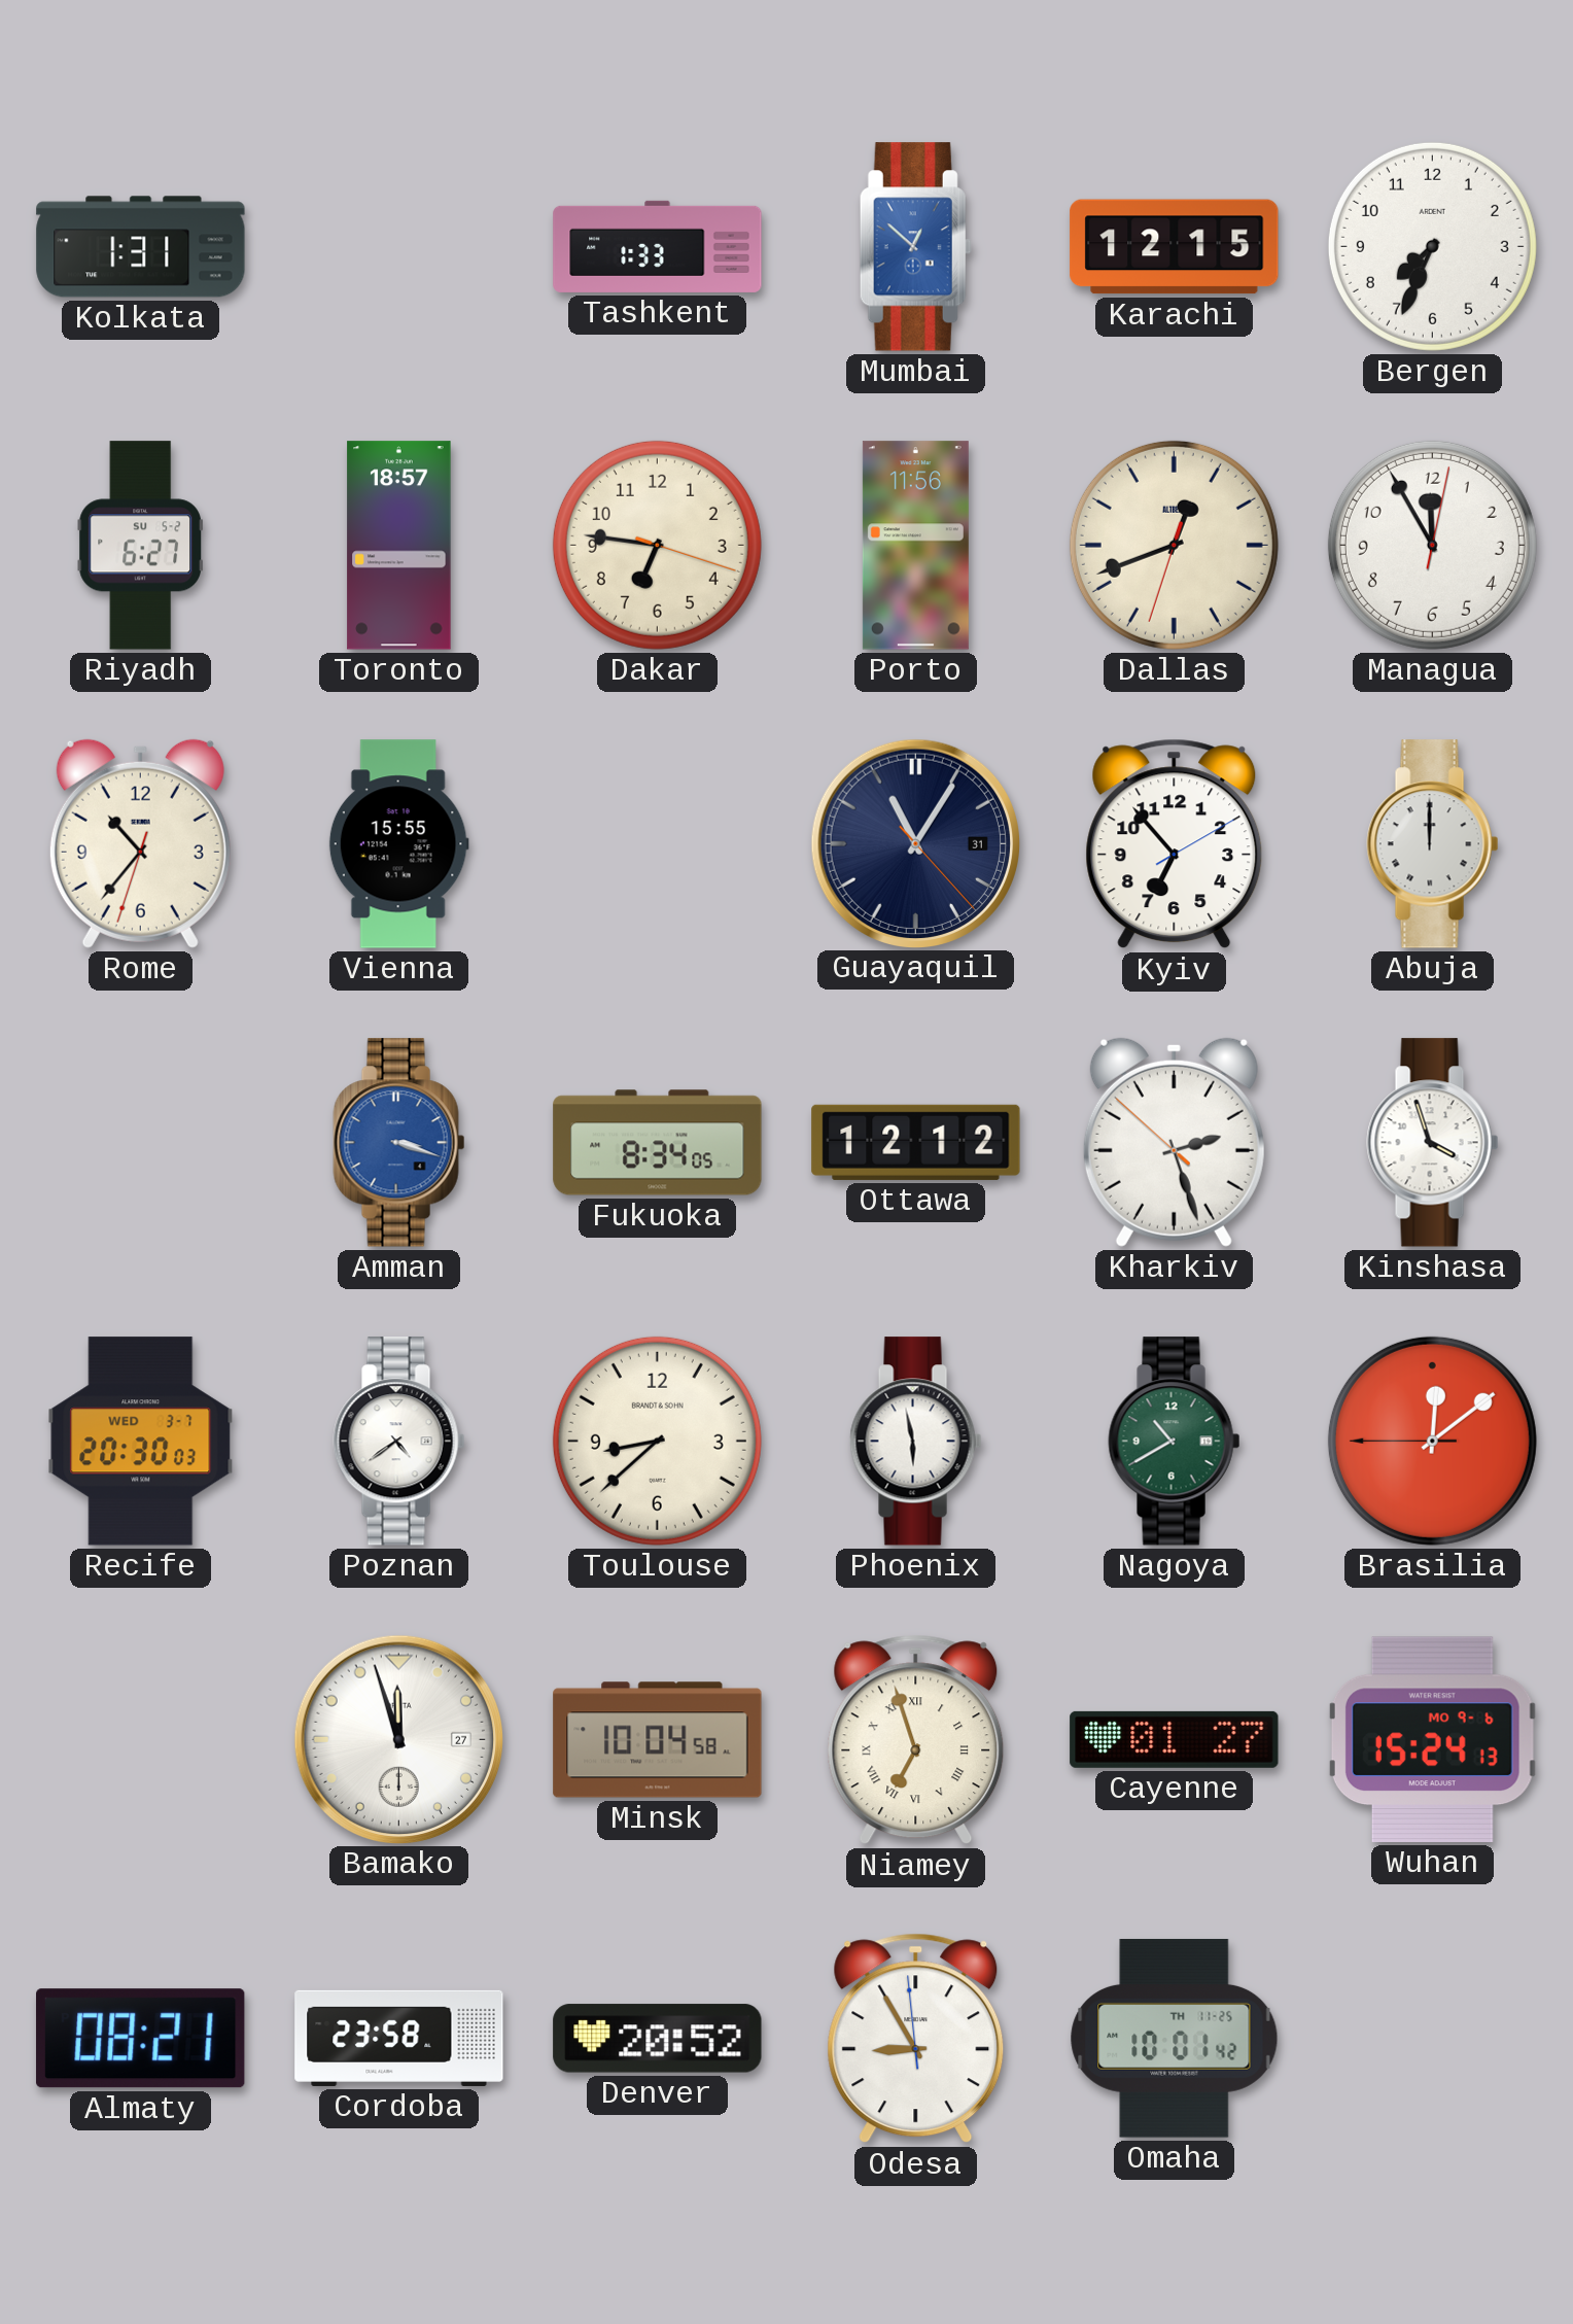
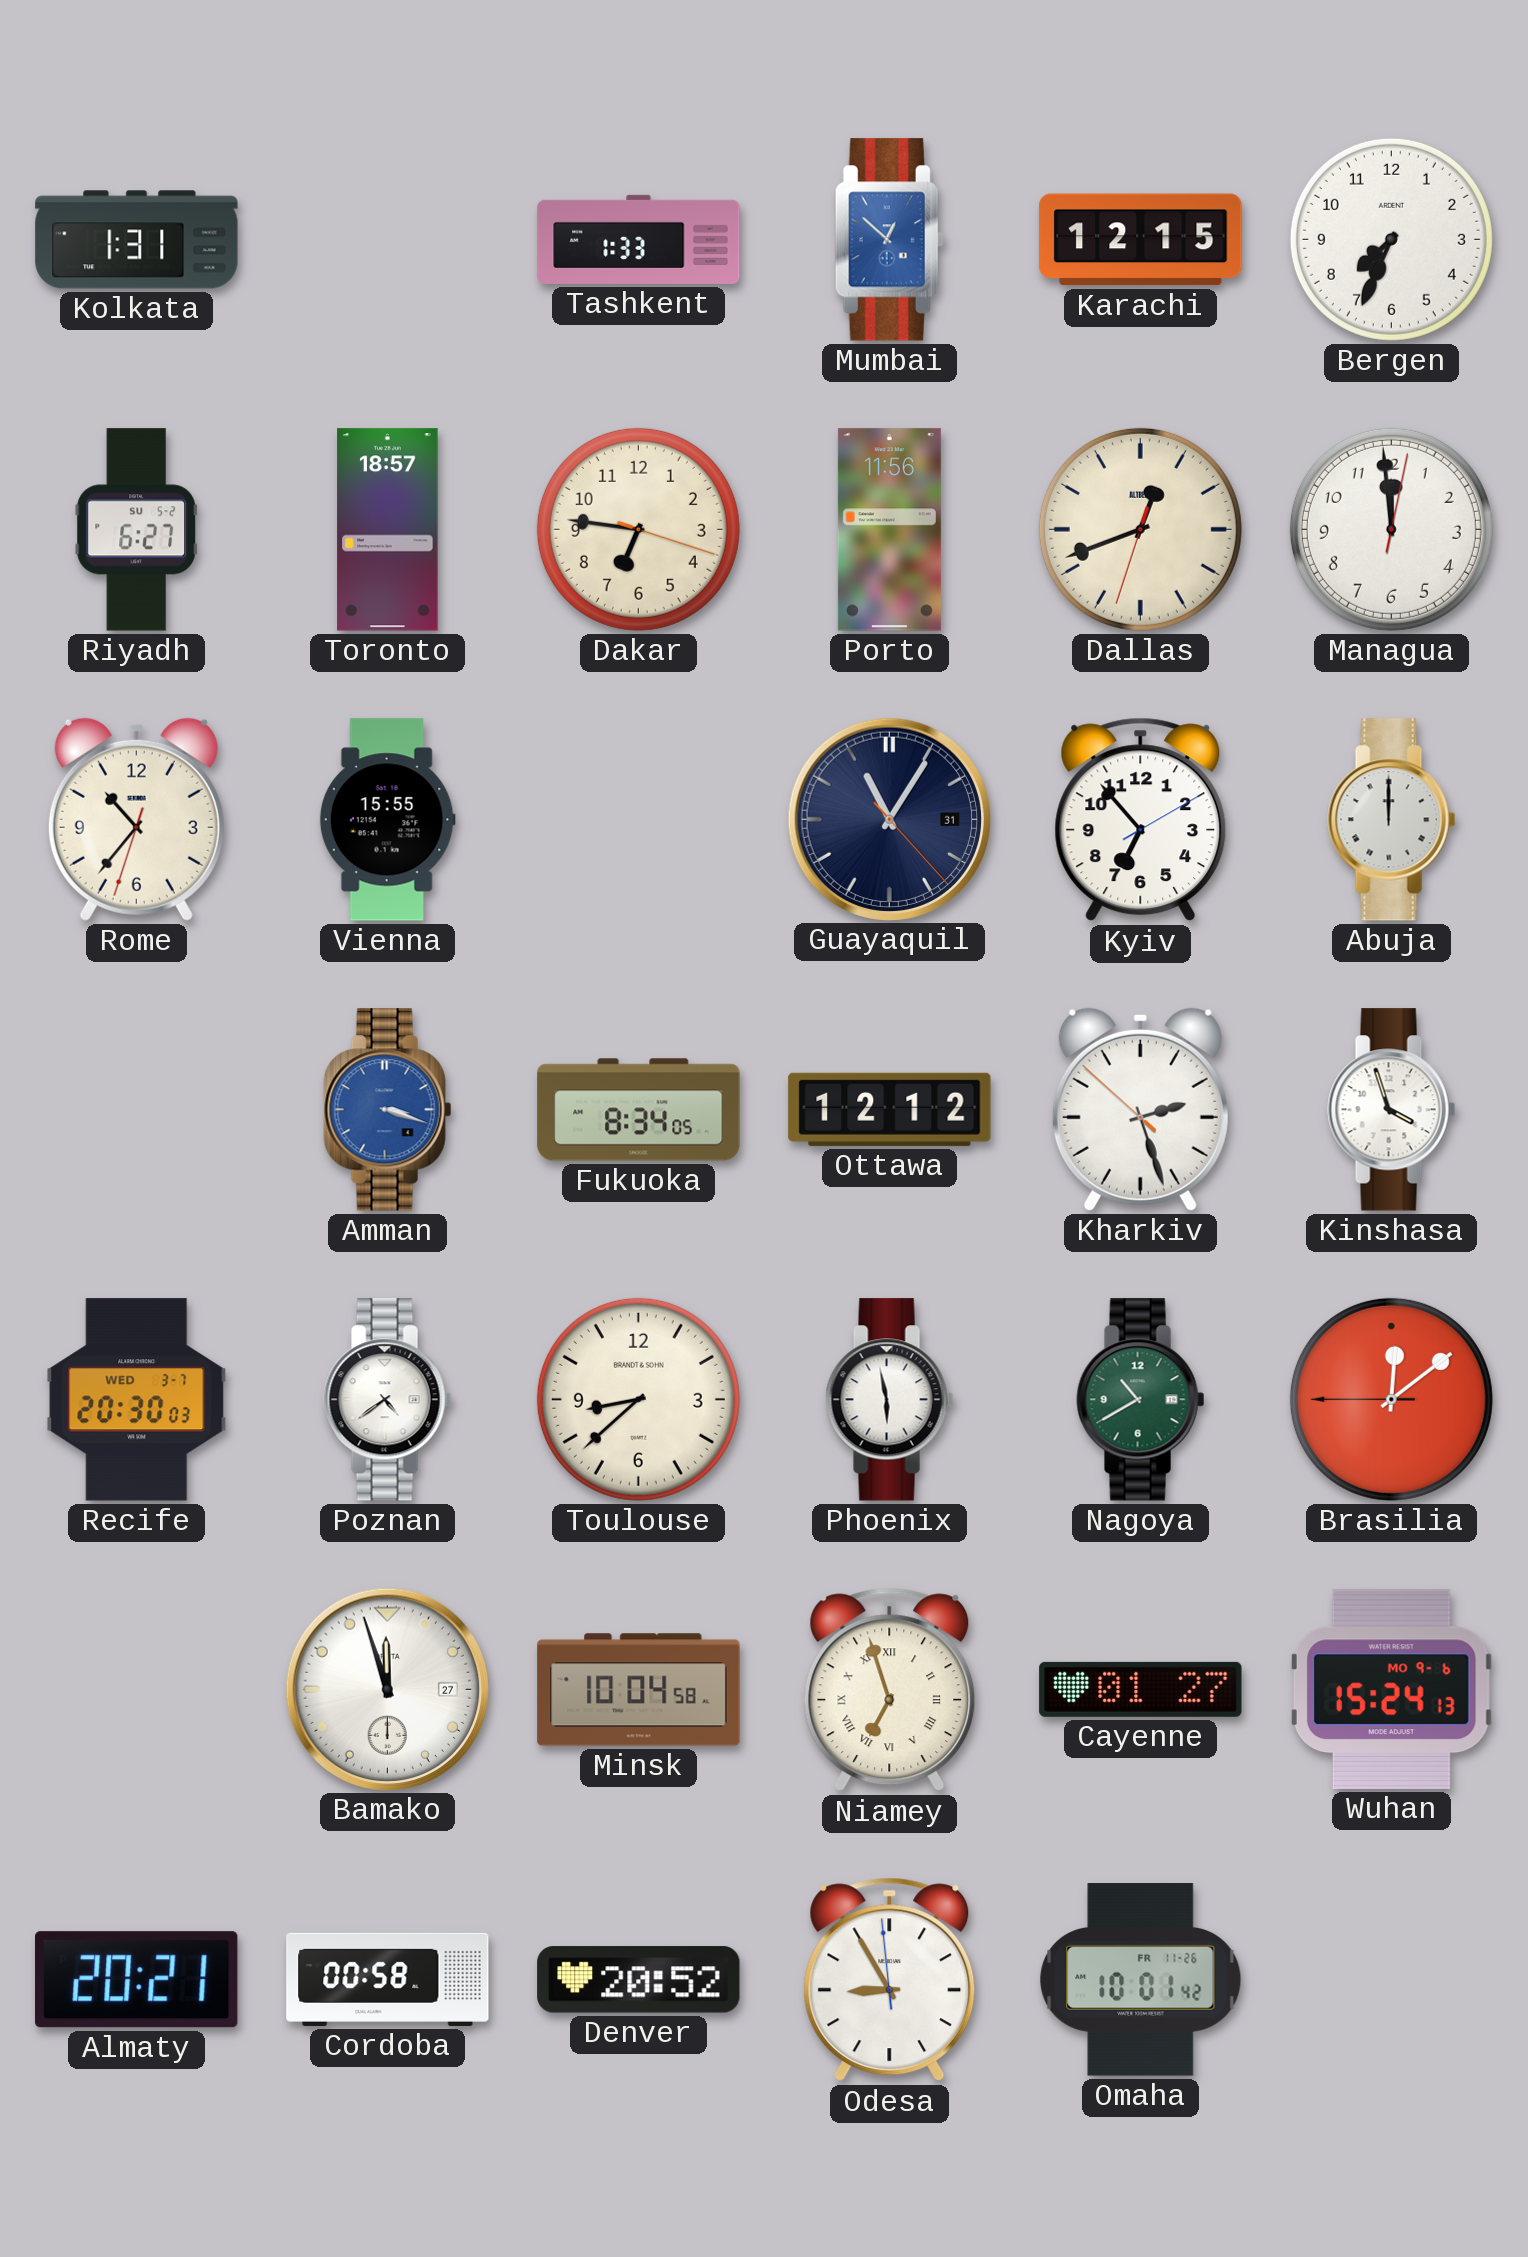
Managua: 11:55 -> 11:59 (1391, 529)
Almaty: 08:21 -> 20:21 (137, 1980)
Cordoba: 23:58 -> 00:58 (388, 1979)
Omaha date: TH 11-25 -> FR 11-26 (1141, 1980)
